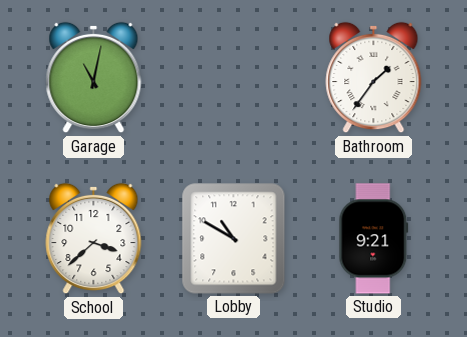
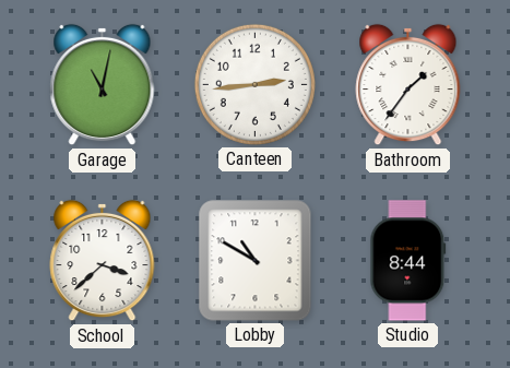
Canteen: none -> 2:44 (254, 84)
Studio: 9:21 -> 8:44 (408, 261)
